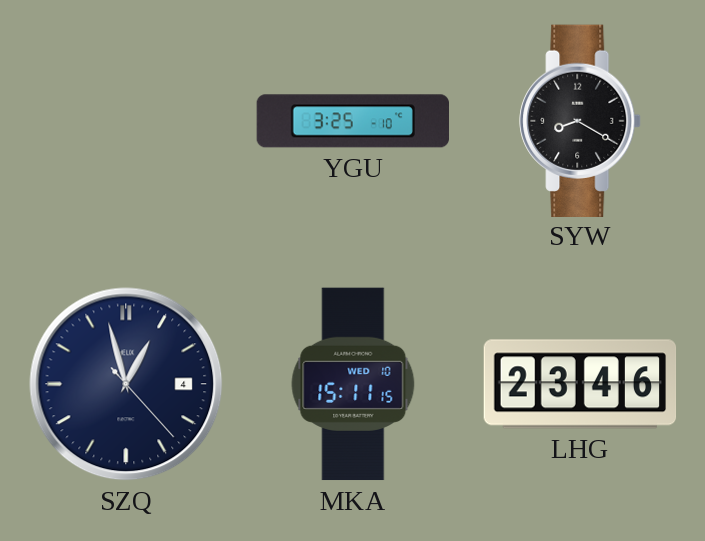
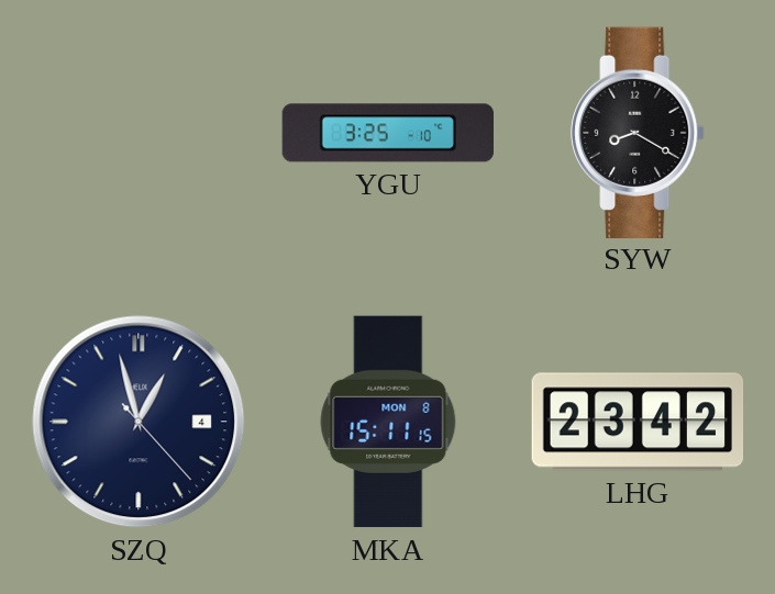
MKA date: WED 10 -> MON 8 (388, 422)
LHG: 23:46 -> 23:42 (638, 422)
